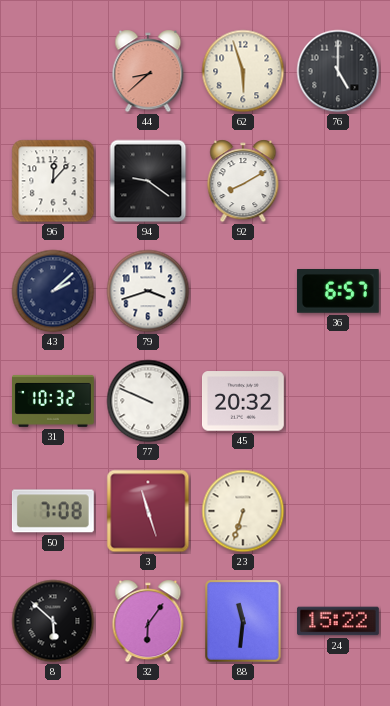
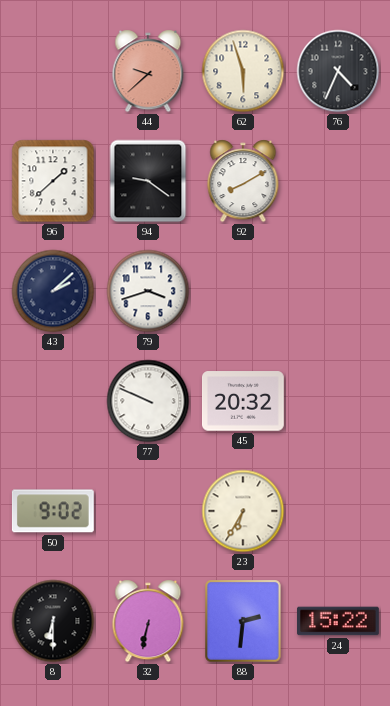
44: 8:38 -> 9:38 (148, 71)
76: 5:00 -> 4:34 (338, 71)
96: 12:07 -> 1:38 (53, 181)
36: 6:57 -> none (338, 292)
31: 10:32 -> none (54, 401)
50: 7:08 -> 9:02 (53, 511)
3: 11:27 -> none (148, 511)
23: 6:33 -> 6:35 (243, 511)
8: 5:52 -> 6:30 (53, 621)
32: 6:06 -> 6:32 (148, 621)
88: 11:31 -> 2:31 (244, 621)
